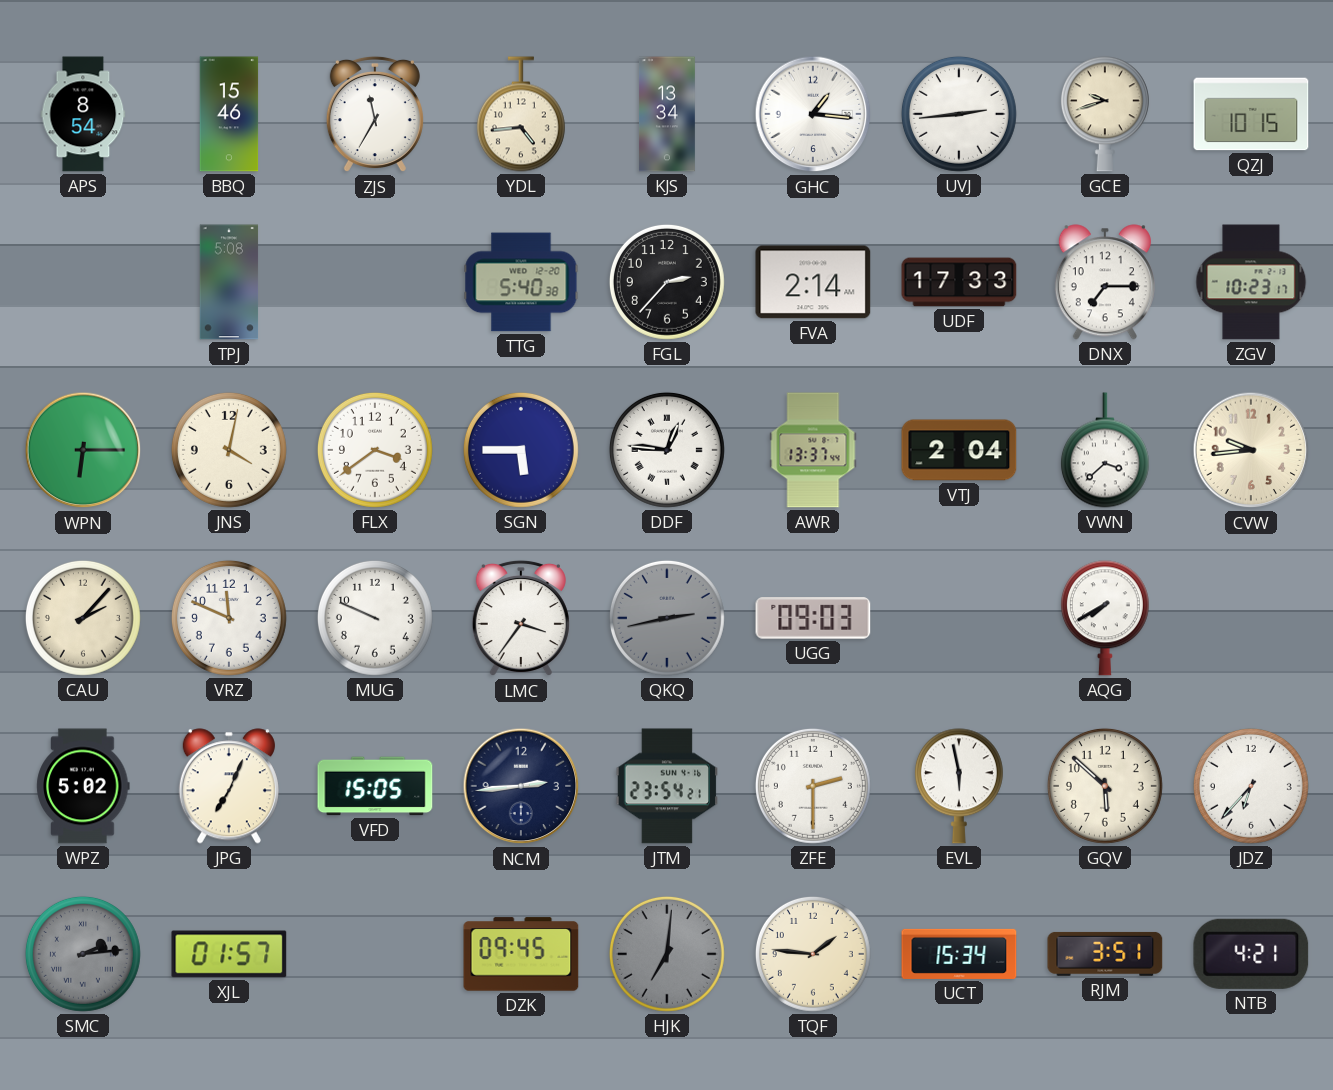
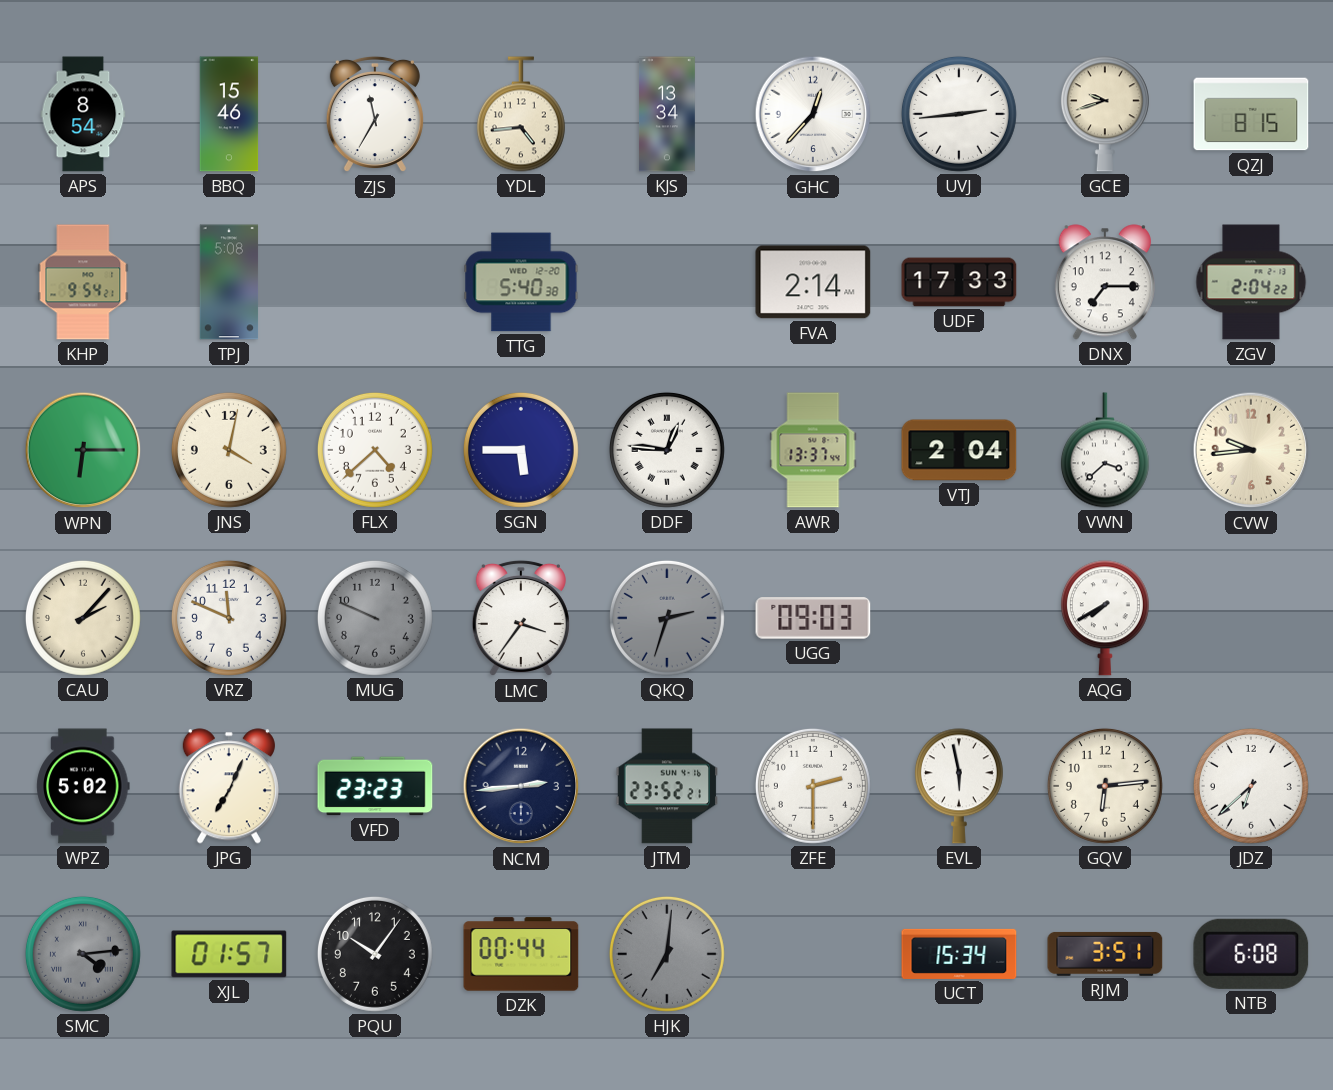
GHC: 1:16 -> 12:37 (813, 114)
QZJ: 10:15 -> 8:15 (1251, 114)
KHP: none -> 9:54 (83, 282)
FGL: 2:37 -> none (667, 282)
ZGV: 10:23 -> 2:04 (1251, 282)
FLX: 3:39 -> 4:38 (375, 450)
MUG dial: white -> grey (375, 618)
QKQ: 2:43 -> 2:33 (667, 618)
VFD: 15:05 -> 23:23 (375, 786)
JTM: 23:54 -> 23:52 (667, 786)
GQV: 5:52 -> 6:14 (1105, 786)
JDZ: 6:37 -> 6:38 (1251, 786)
SMC: 2:14 -> 4:14 (83, 954)
PQU: none -> 10:06 (375, 954)
DZK: 09:45 -> 00:44 (521, 954)
TQF: 1:46 -> none (813, 954)
NTB: 4:21 -> 6:08 (1251, 954)
